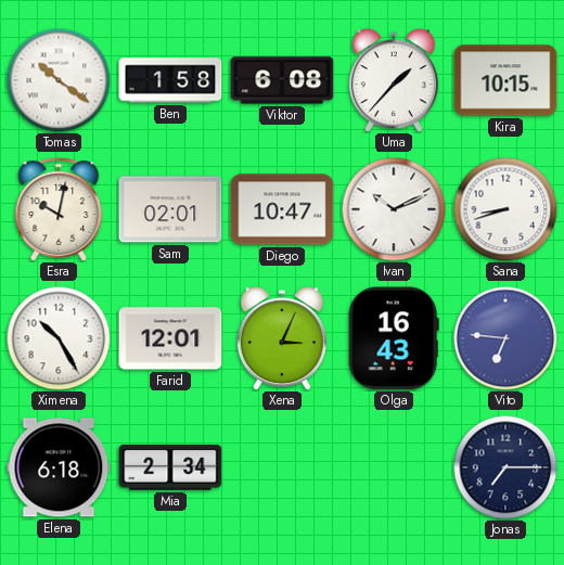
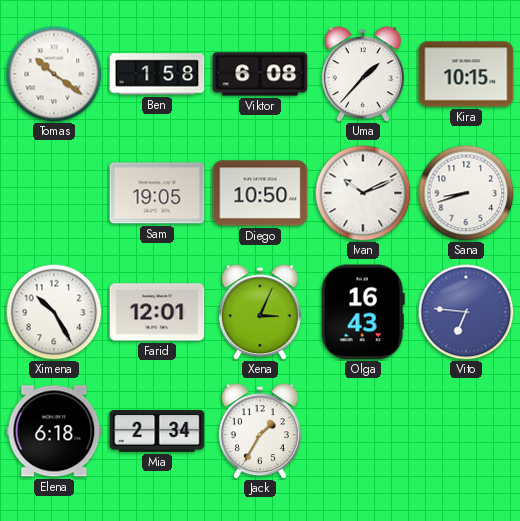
Esra: 10:02 -> none (59, 209)
Sam: 02:01 -> 19:05 (157, 193)
Diego: 10:47 -> 10:50 (260, 193)
Jack: none -> 1:35 (260, 431)
Jonas: 7:15 -> none (505, 467)
